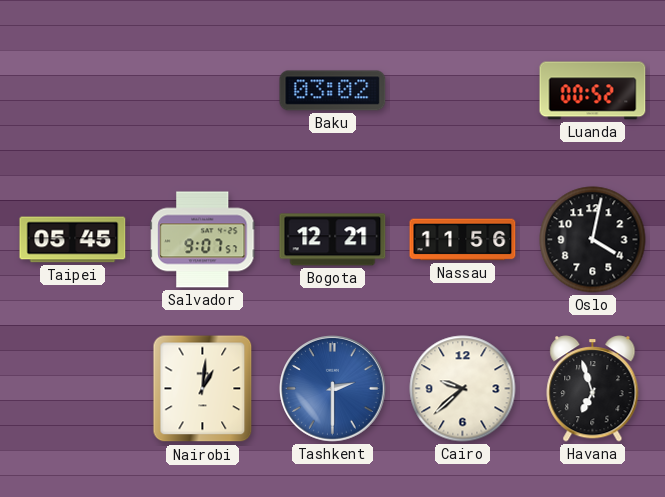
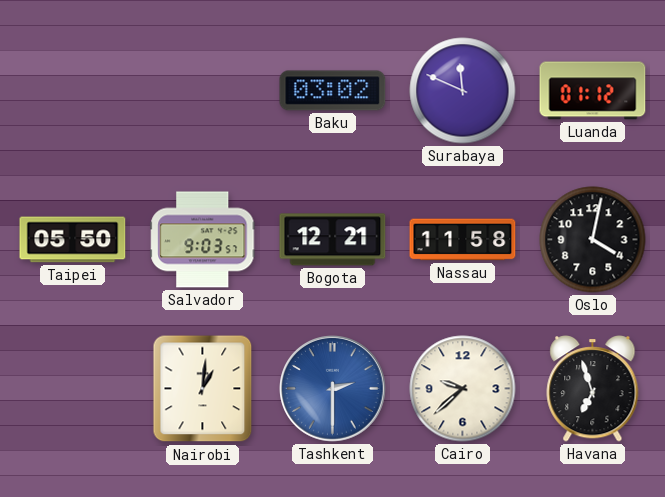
Surabaya: none -> 11:49 (463, 91)
Luanda: 00:52 -> 01:12 (593, 91)
Taipei: 05:45 -> 05:50 (73, 240)
Salvador: 9:07 -> 9:03 (203, 240)
Nassau: 11:56 -> 11:58 (463, 240)
